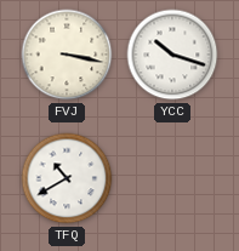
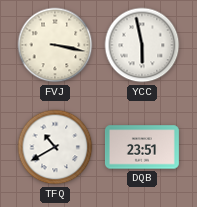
YCC: 10:18 -> 5:58 (142, 45)
DQB: none -> 23:51 (142, 147)
